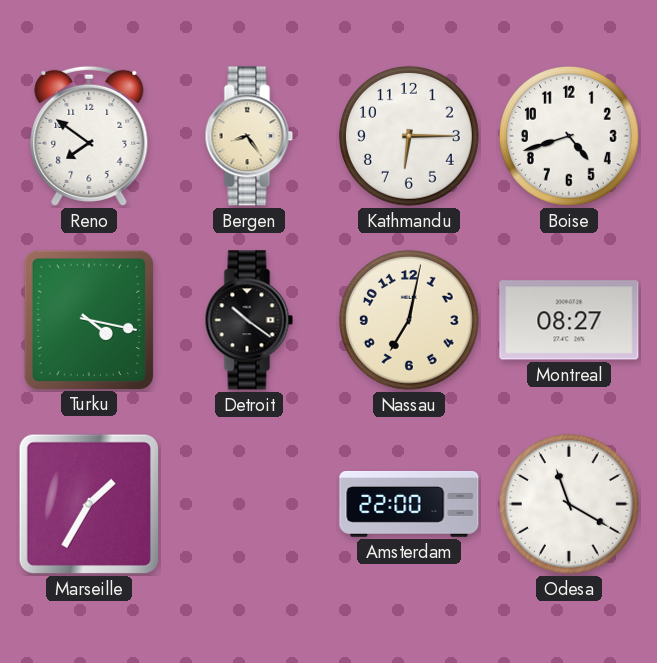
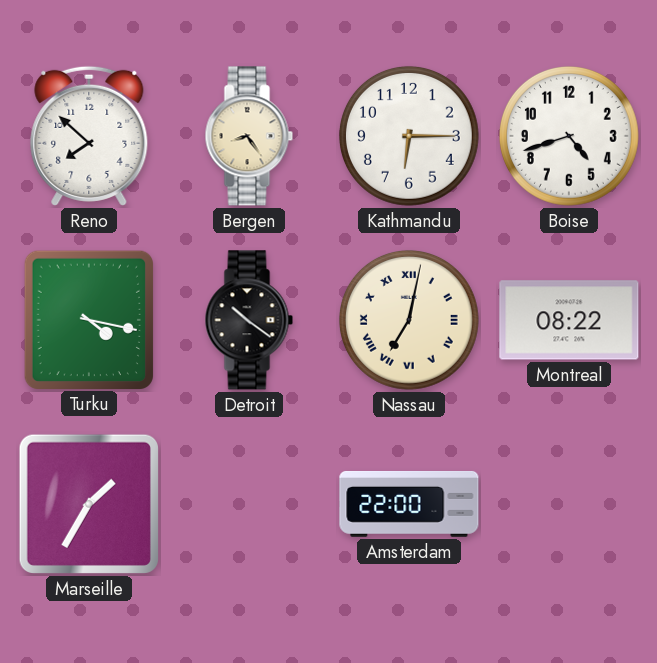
Reno: 7:51 -> 7:52 (89, 136)
Nassau numerals: Arabic -> Roman (409, 320)
Montreal: 08:27 -> 08:22 (569, 320)
Odesa: 11:20 -> none (569, 504)
